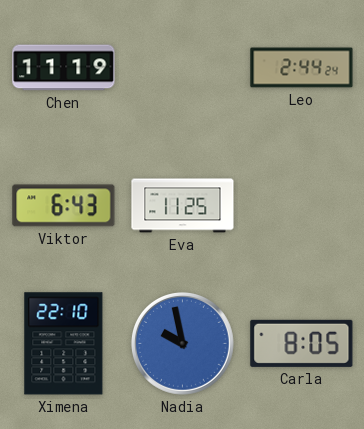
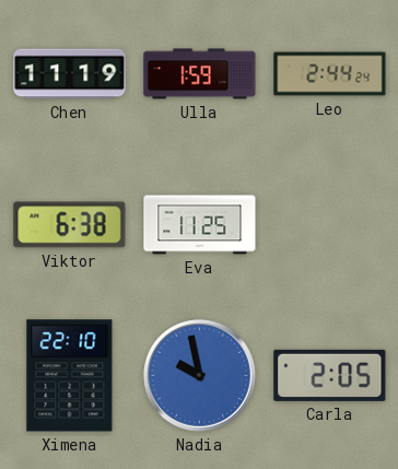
Ulla: none -> 1:59 (200, 74)
Viktor: 6:43 -> 6:38 (70, 225)
Carla: 8:05 -> 2:05 (330, 375)
